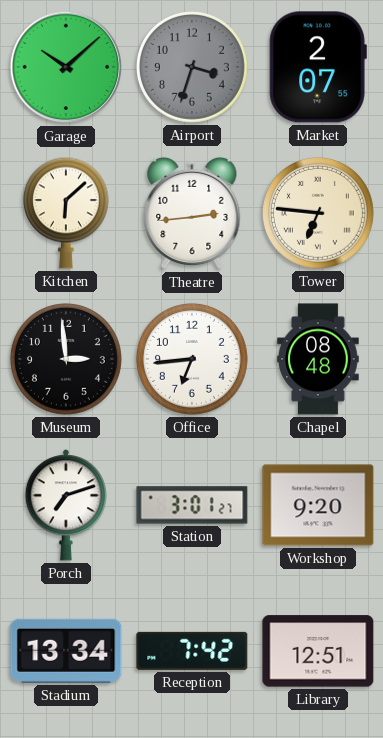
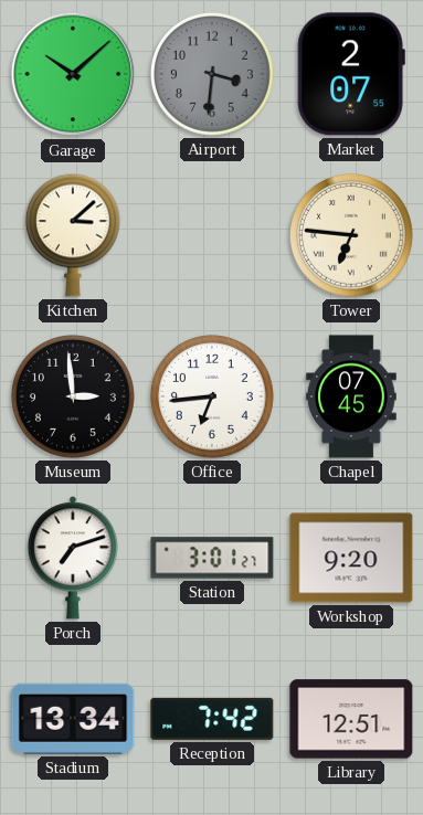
Airport: 3:33 -> 3:31 (212, 74)
Kitchen: 6:08 -> 3:08 (73, 235)
Theatre: 2:44 -> none (192, 213)
Chapel: 08:48 -> 07:45 (351, 396)
